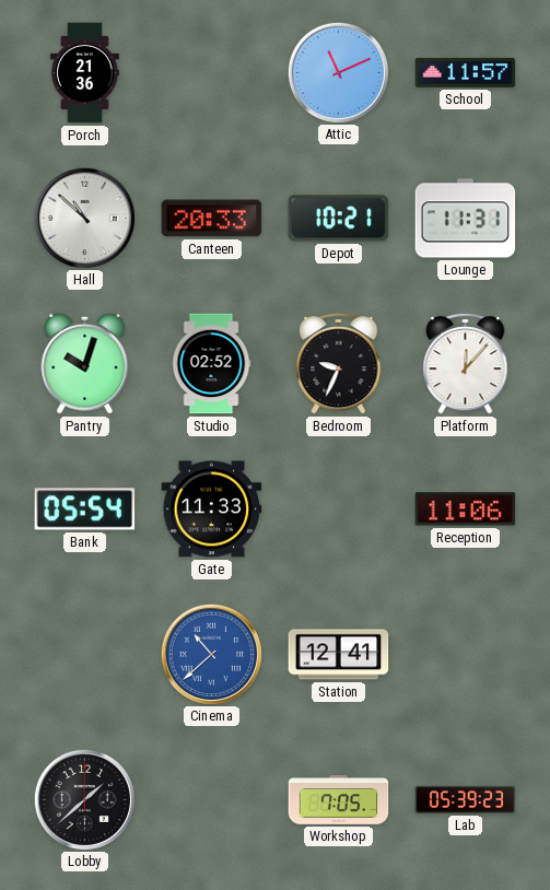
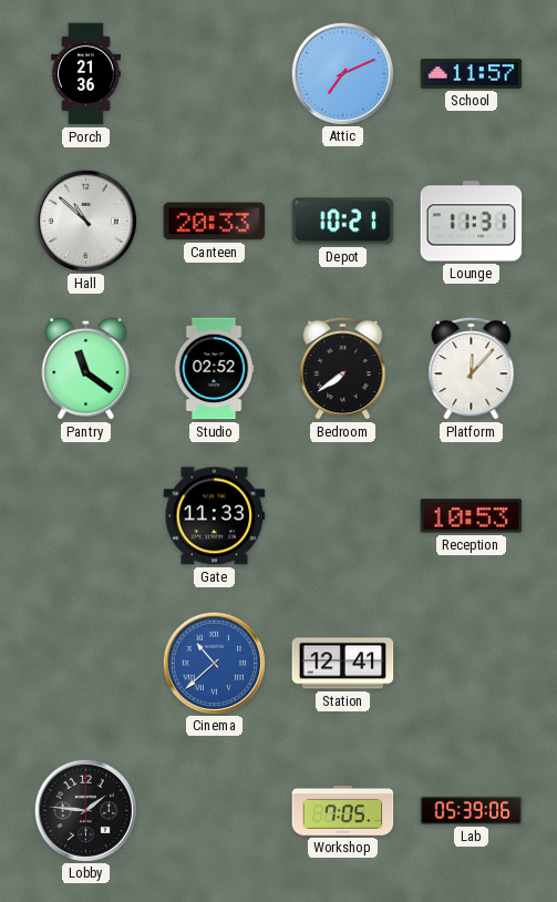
Attic: 11:11 -> 7:11 (342, 73)
Pantry: 10:03 -> 11:21 (86, 368)
Bedroom: 9:34 -> 7:39 (343, 368)
Bank: 05:54 -> none (85, 510)
Reception: 11:06 -> 10:53 (472, 516)
Lobby: 1:38 -> 1:46 (85, 810)
Lab: 05:39:23 -> 05:39:06 (472, 810)
